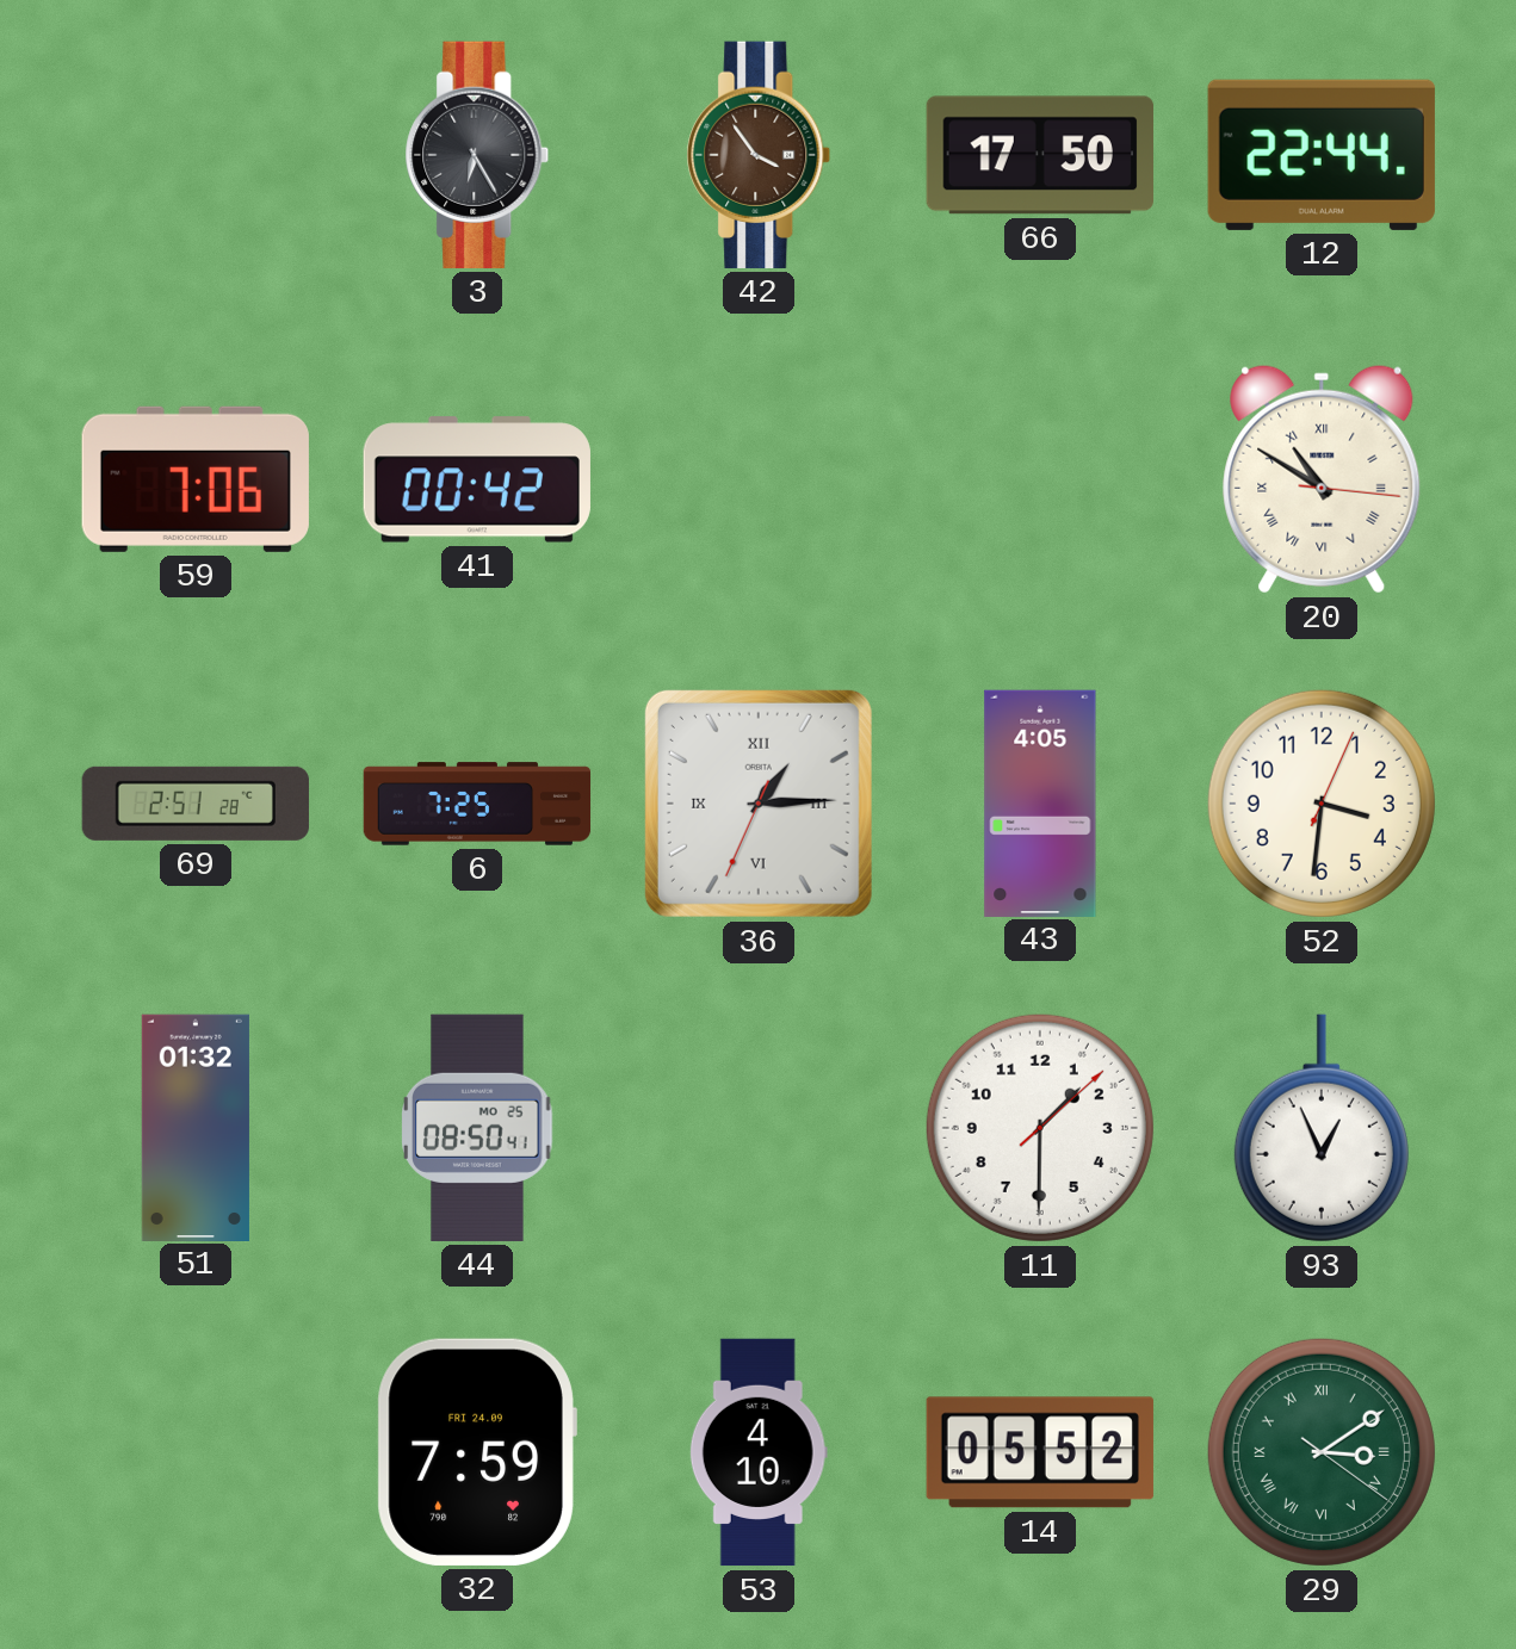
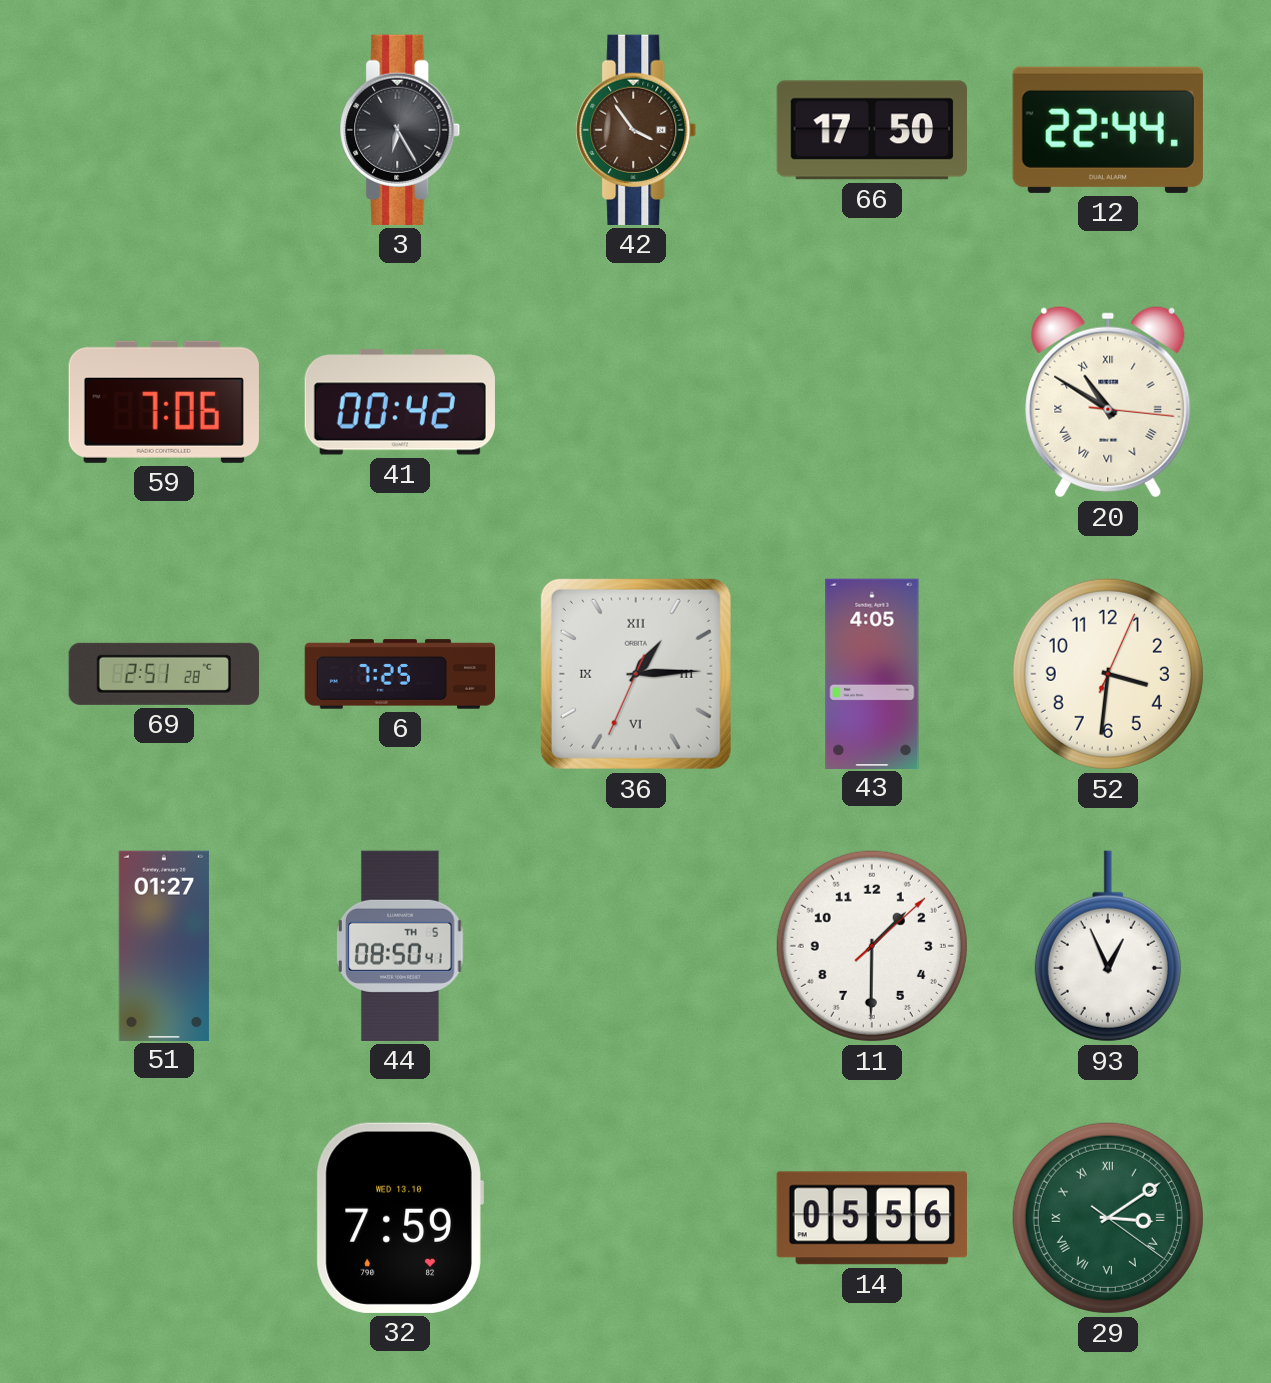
51: 01:32 -> 01:27 (164, 945)
44 date: MO 25 -> TH 5 (400, 946)
32 date: FRI 24.09 -> WED 13.10 (400, 1218)
53: 4:10 -> none (759, 1452)
14: 05:52 -> 05:56 (872, 1218)
